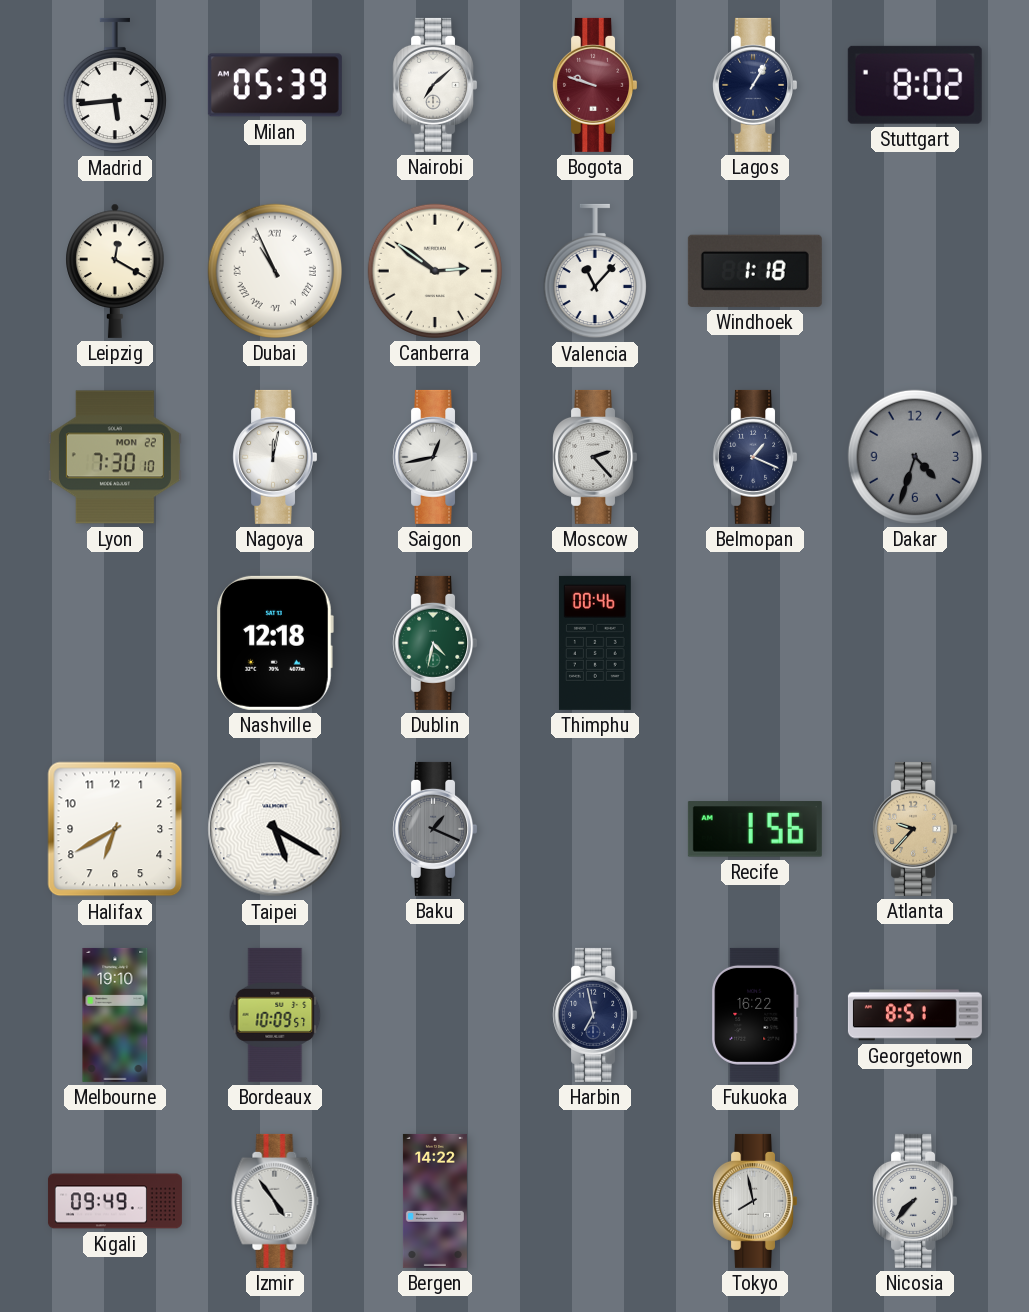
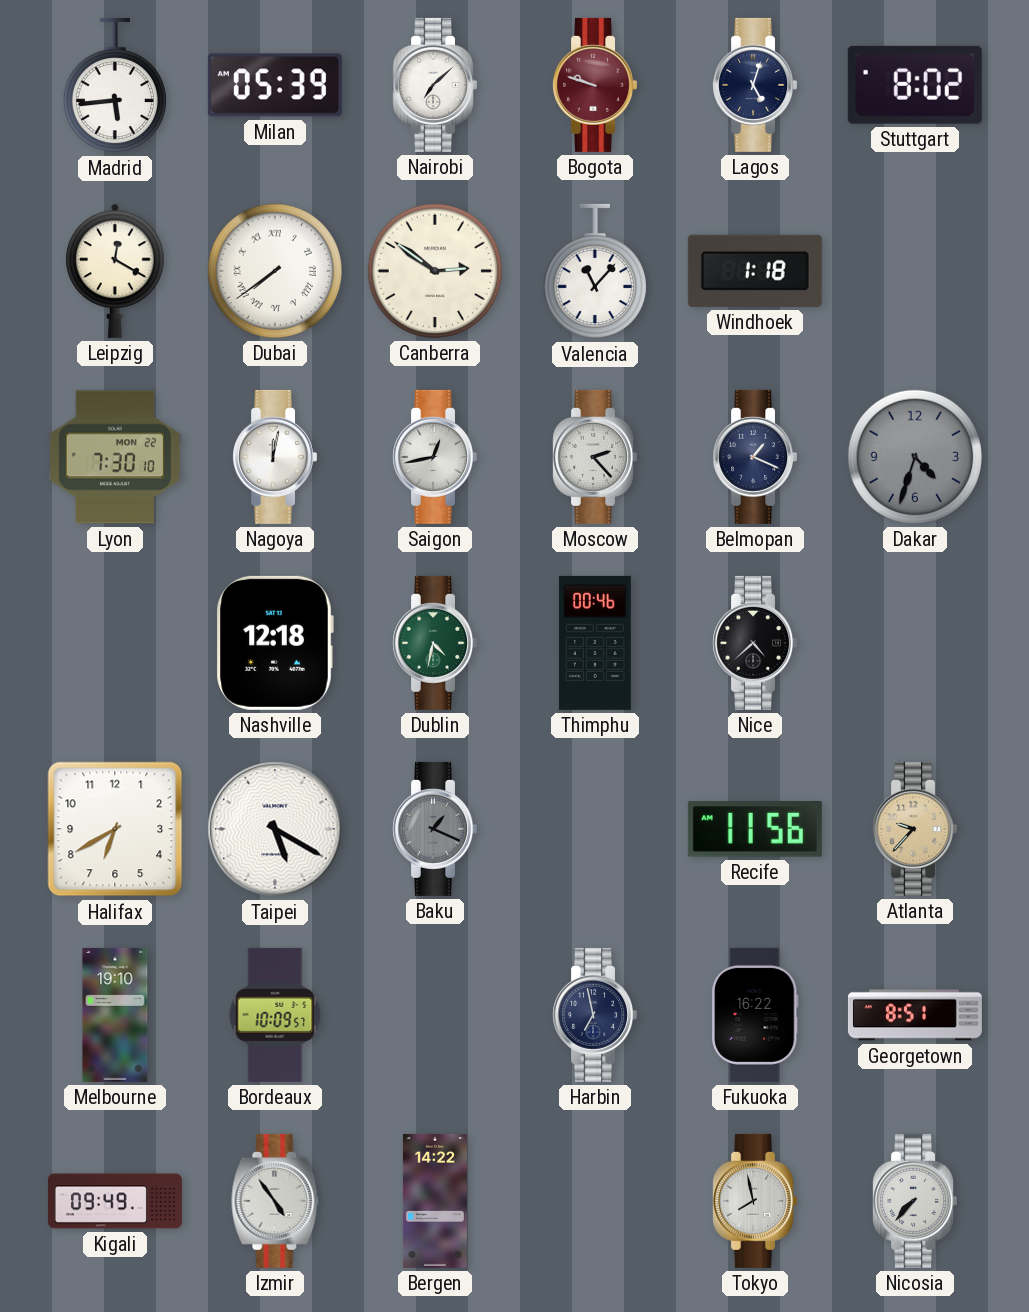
Lagos: 1:05 -> 5:03 (754, 85)
Dubai: 10:56 -> 7:39 (275, 271)
Nice: none -> 4:38 (754, 643)
Recife: 1:56 -> 11:56 (755, 829)
